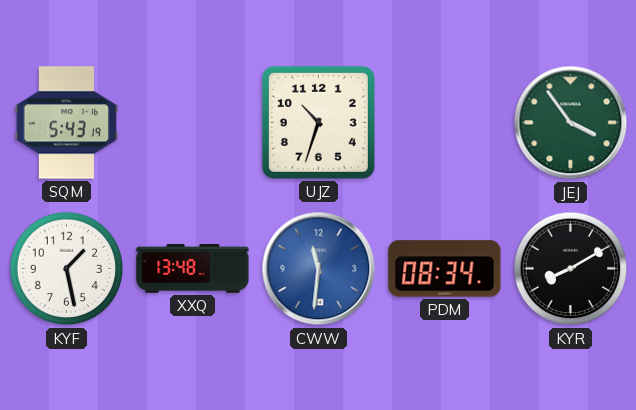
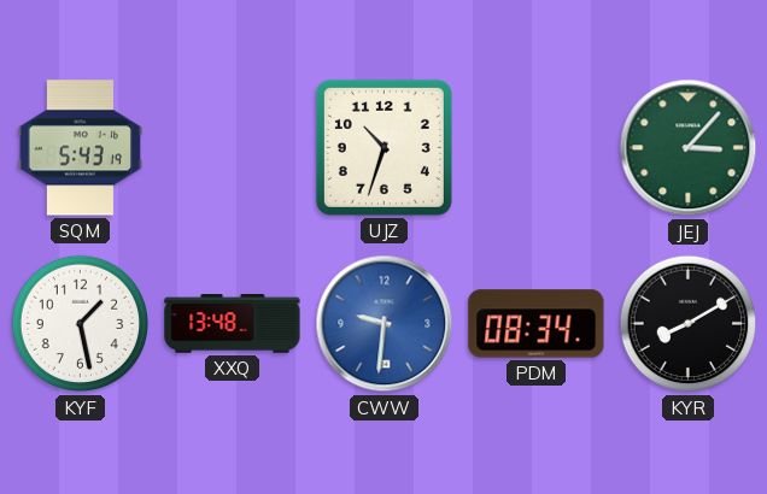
JEJ: 3:54 -> 3:07 (689, 148)
CWW: 11:31 -> 9:31 (385, 324)
